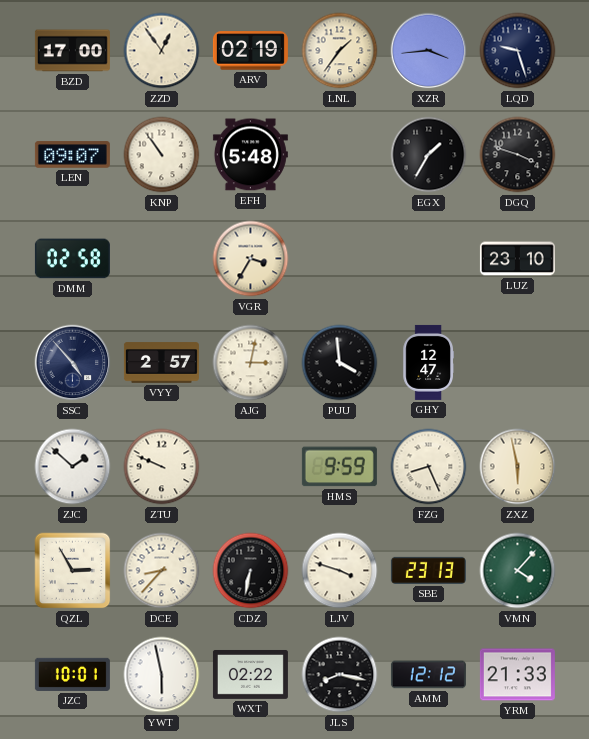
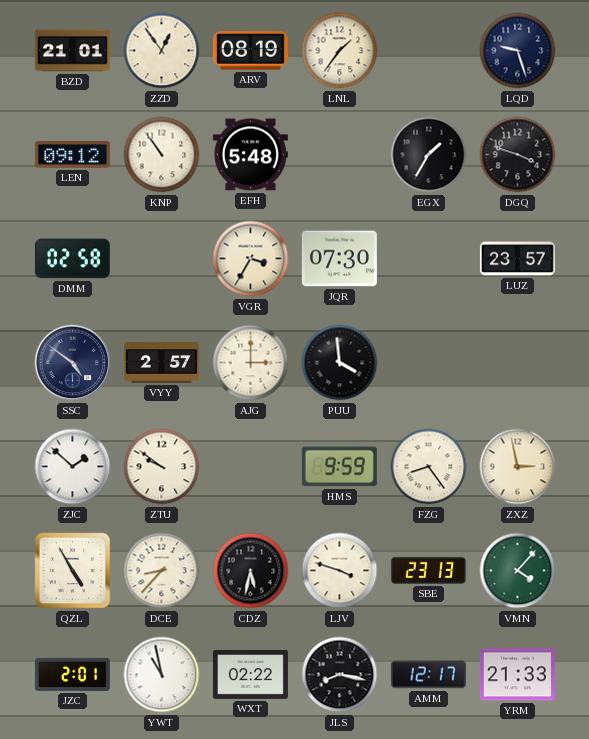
BZD: 17:00 -> 21:01 (72, 51)
ARV: 02:19 -> 08:19 (250, 51)
XZR: 3:44 -> none (429, 51)
LEN: 09:07 -> 09:12 (72, 155)
JQR: none -> 07:30 (339, 259)
LUZ: 23:10 -> 23:57 (517, 259)
SSC: 4:53 -> 4:51 (73, 363)
AJG: 3:02 -> 3:00 (251, 363)
GHY: 12:47 -> none (428, 362)
ZTU: 9:49 -> 9:51 (162, 467)
FZG: 8:26 -> 8:24 (429, 467)
ZXZ: 5:58 -> 2:58 (518, 467)
QZL: 2:55 -> 4:55 (73, 571)
CDZ: 6:32 -> 5:32 (251, 571)
JZC: 10:01 -> 2:01 (72, 674)
YWT: 5:58 -> 10:58 (162, 675)
AMM: 12:12 -> 12:17 (428, 675)
